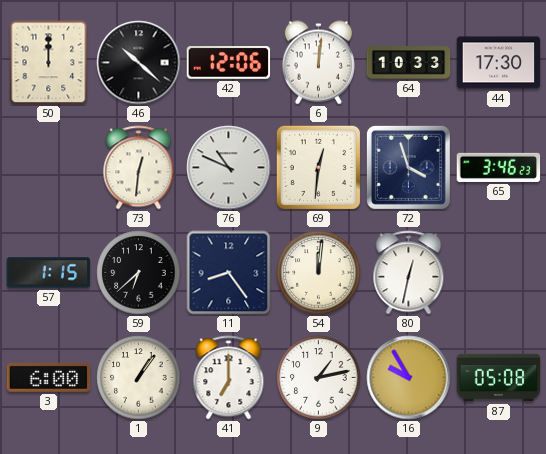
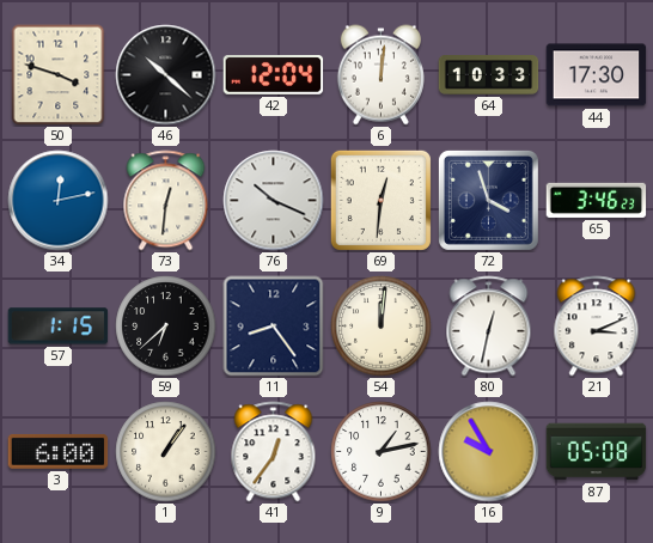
50: 12:00 -> 3:48 (59, 75)
42: 12:06 -> 12:04 (274, 75)
34: none -> 12:13 (59, 201)
76: 10:49 -> 10:19 (274, 201)
21: none -> 3:11 (597, 327)
41: 7:00 -> 12:36 (274, 452)
